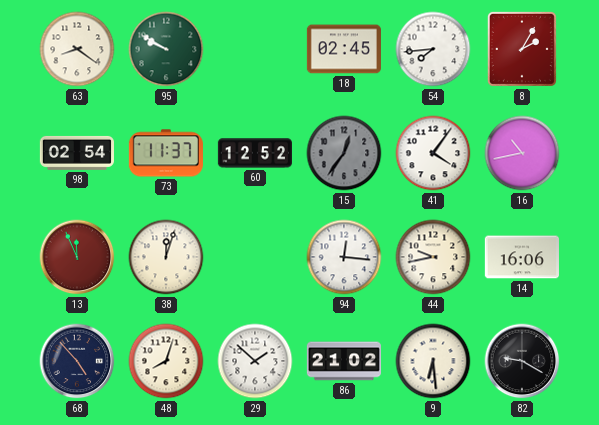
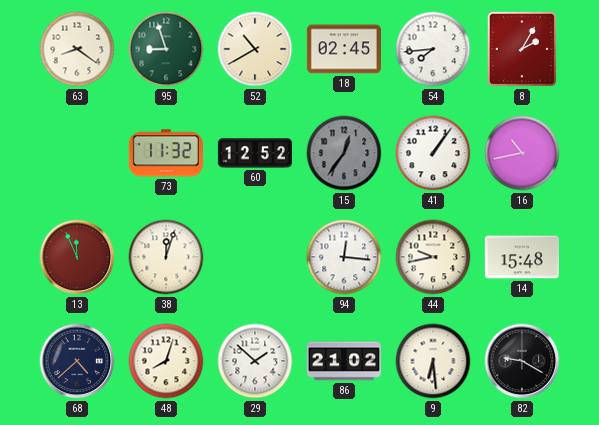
95: 9:50 -> 8:57 (166, 49)
52: none -> 10:40 (255, 49)
98: 02:54 -> none (77, 153)
73: 11:37 -> 11:32 (166, 153)
41: 4:06 -> 1:06 (433, 153)
14: 16:06 -> 15:48 (522, 257)
68: 4:53 -> 4:38 (77, 361)
